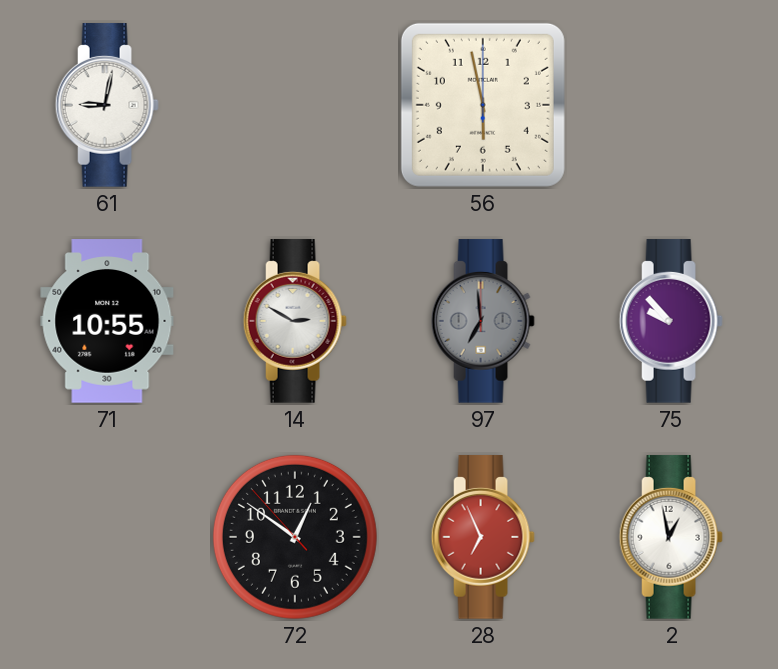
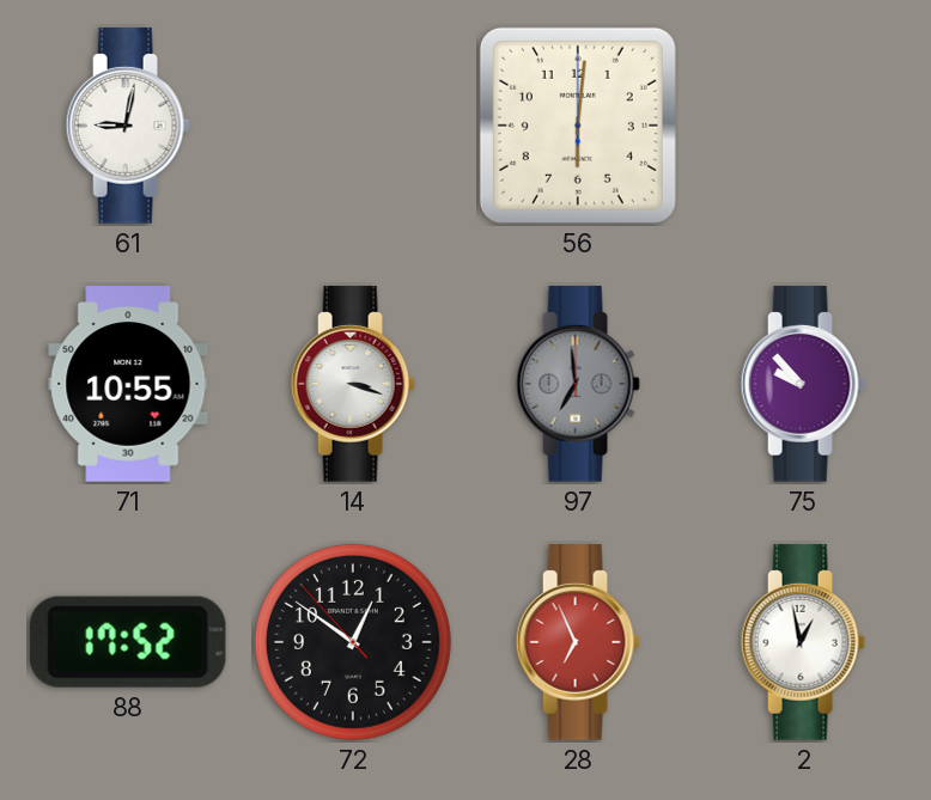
56: 5:58 -> 6:01 (578, 126)
14: 2:50 -> 3:18 (353, 384)
88: none -> 17:52 (128, 642)
